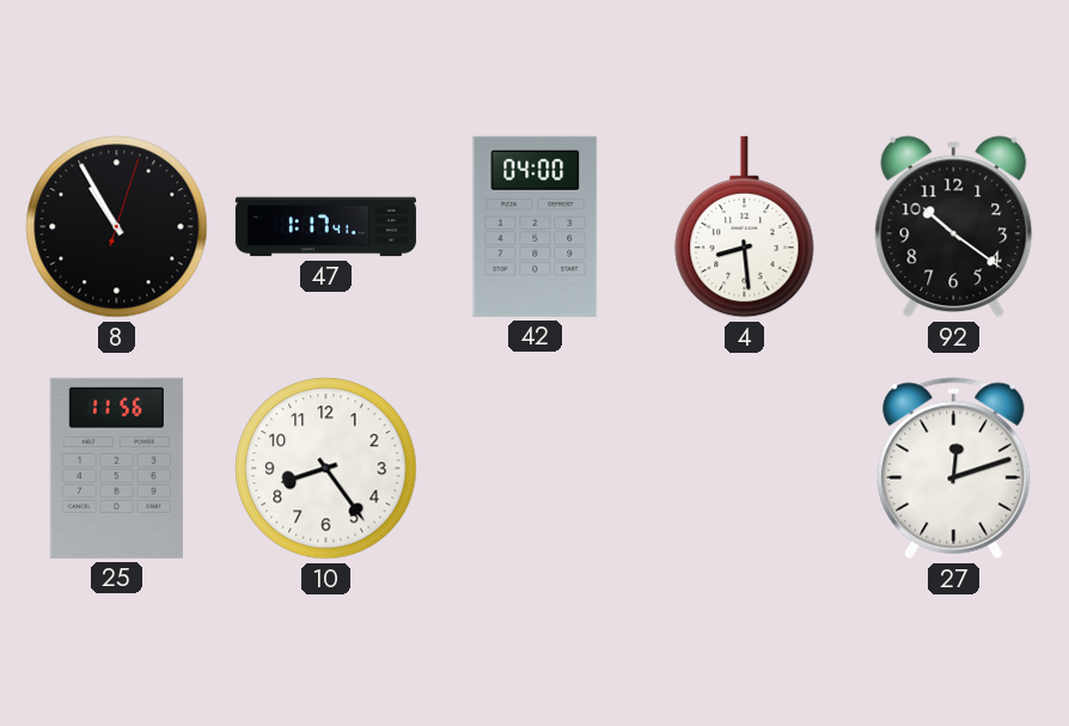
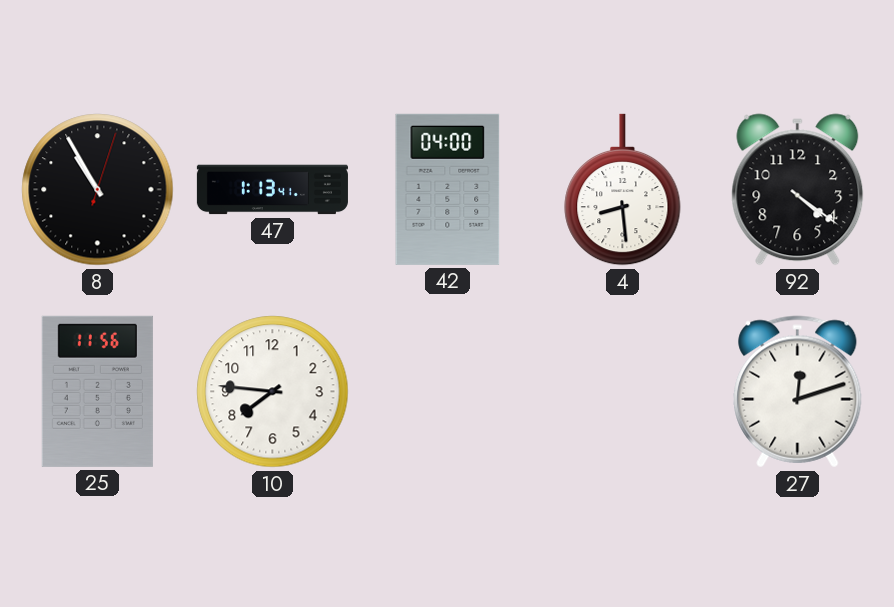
47: 1:17 -> 1:13 (272, 190)
92: 10:21 -> 4:21 (798, 190)
10: 8:24 -> 7:46 (273, 392)
